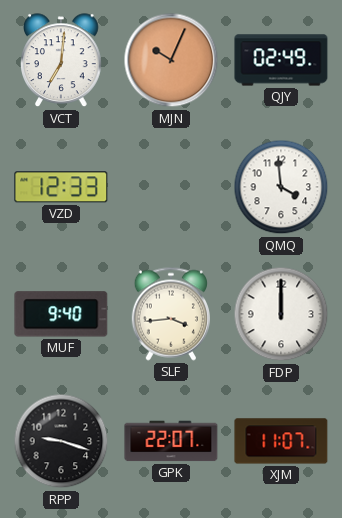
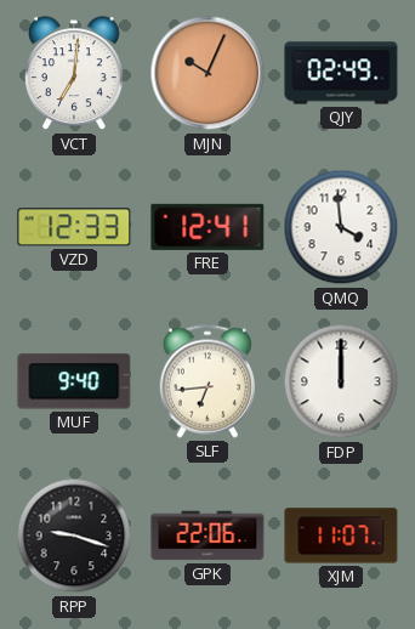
FRE: none -> 12:41 (207, 227)
SLF: 3:44 -> 6:44 (206, 381)
GPK: 22:07 -> 22:06 (207, 535)
